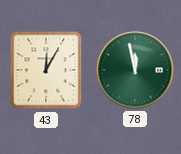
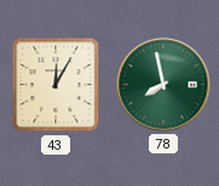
78: 11:58 -> 7:58 (163, 85)
